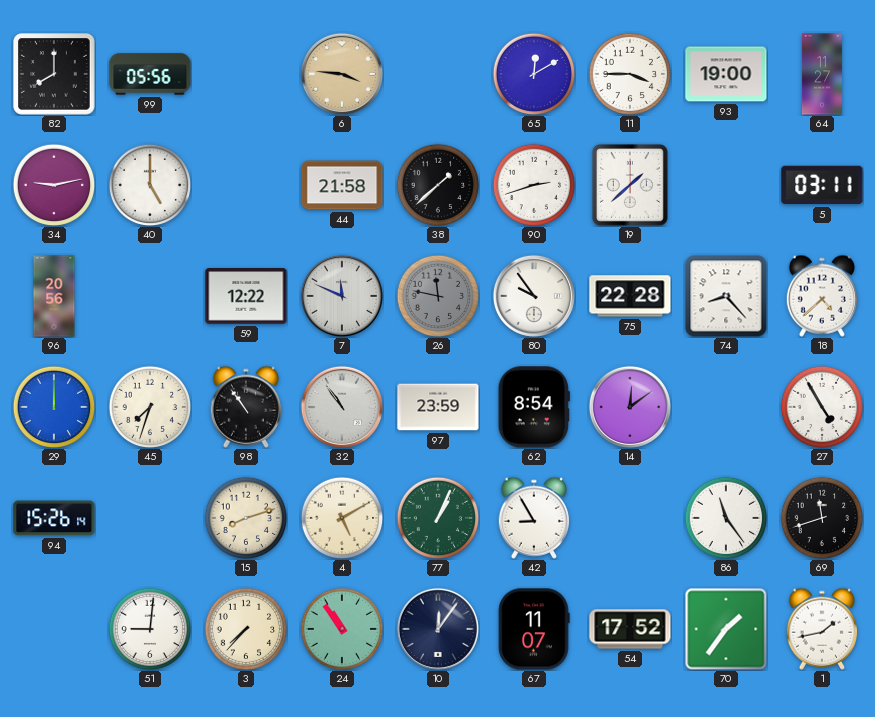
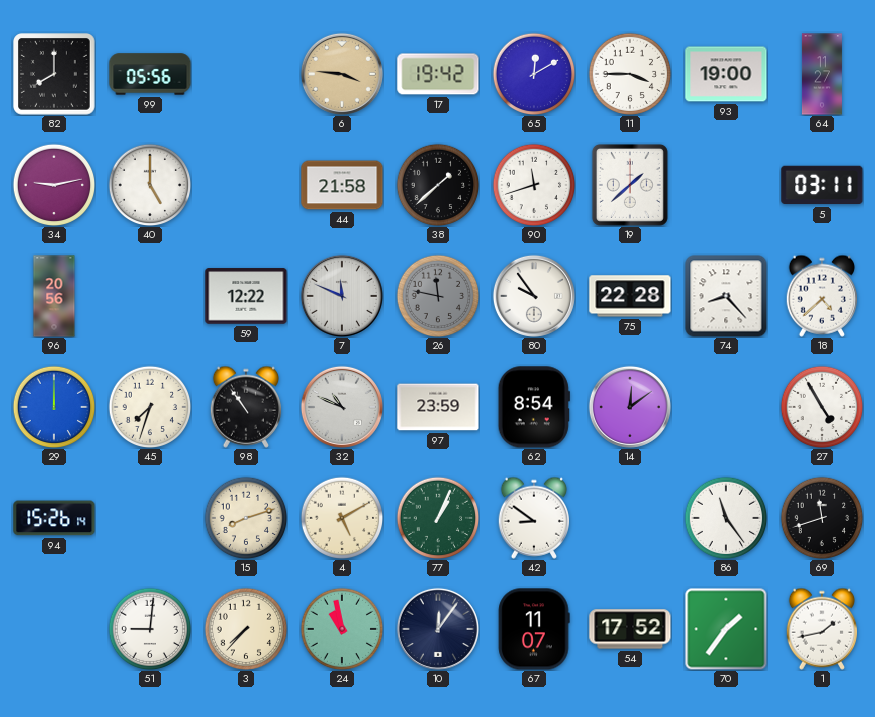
17: none -> 19:42 (438, 74)
90: 2:42 -> 11:42 (534, 185)
32: 10:54 -> 10:49 (342, 407)
42: 8:55 -> 8:51 (533, 518)
24: 10:54 -> 10:58 (342, 629)
